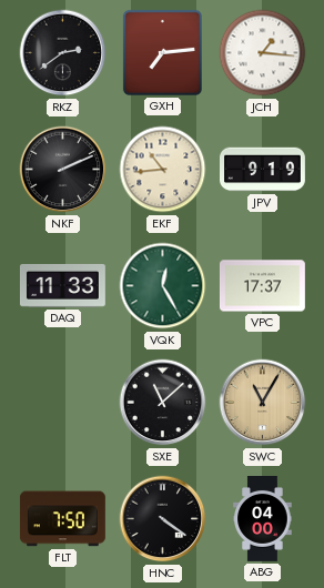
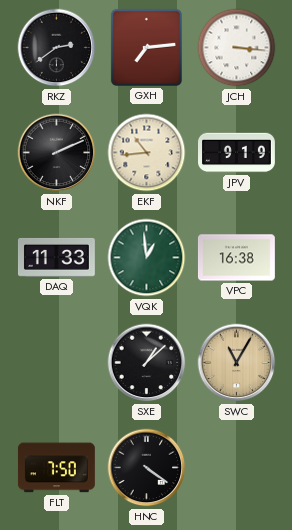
JCH: 1:16 -> 3:16 (237, 48)
VQK: 12:25 -> 12:59 (147, 258)
VPC: 17:37 -> 16:38 (236, 258)
SXE: 11:08 -> 1:08 (147, 363)
ABG: 04:00 -> none (263, 519)
